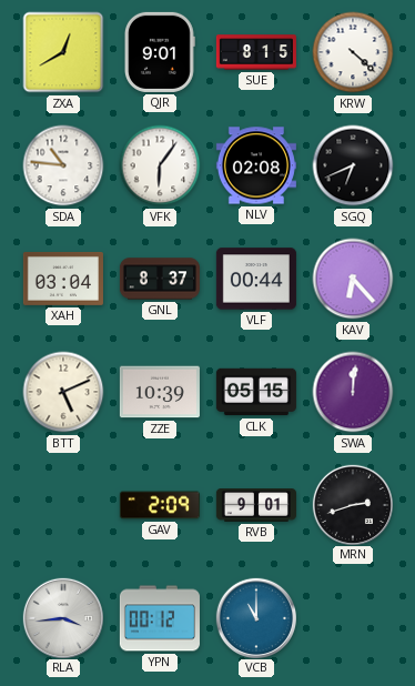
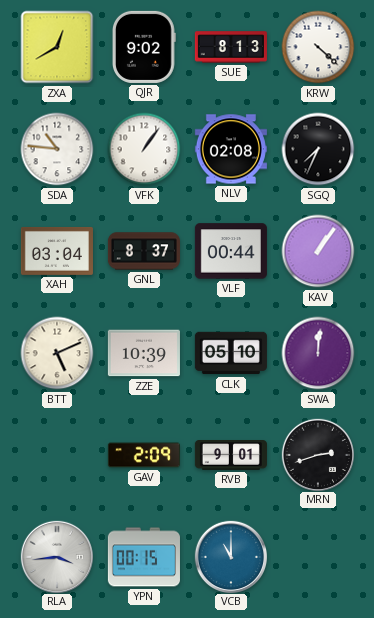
QJR: 9:01 -> 9:02 (144, 47)
SUE: 8:15 -> 8:13 (231, 47)
VFK: 6:06 -> 1:06 (144, 149)
SGQ: 6:41 -> 7:34 (318, 149)
KAV: 6:23 -> 1:06 (318, 251)
CLK: 05:15 -> 05:10 (231, 353)
YPN: 00:12 -> 00:15 (144, 557)
